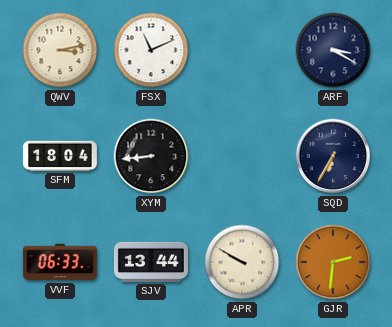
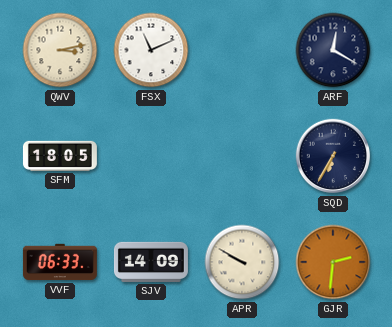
ARF: 3:20 -> 12:20 (333, 50)
SFM: 18:04 -> 18:05 (60, 156)
XYM: 8:44 -> none (151, 156)
SJV: 13:44 -> 14:09 (151, 262)
